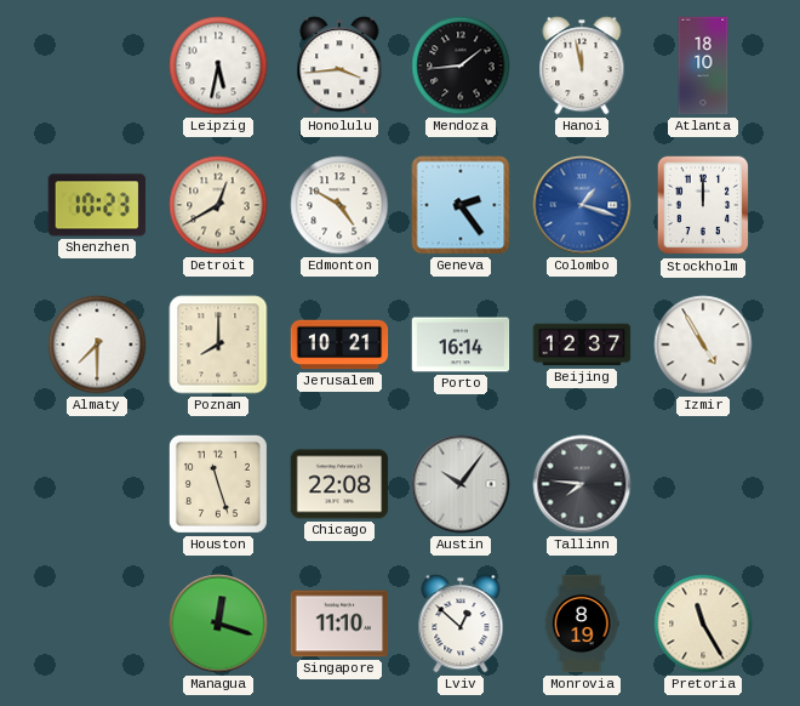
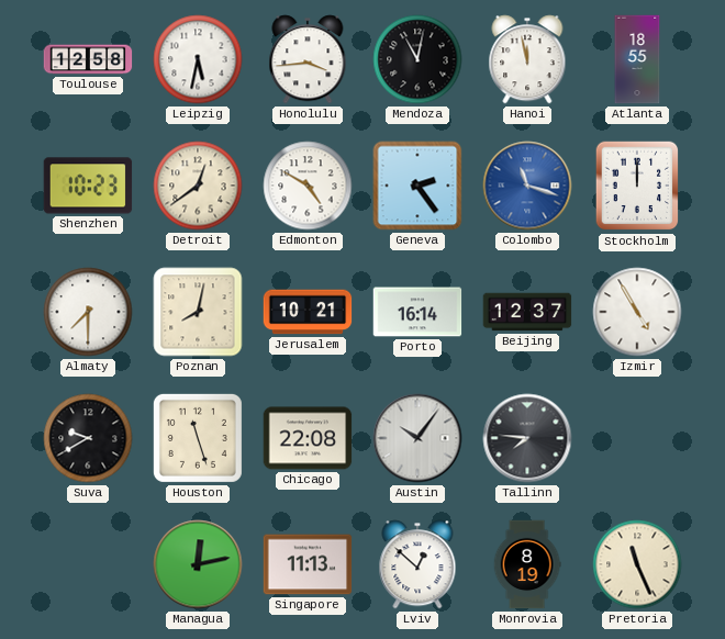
Toulouse: none -> 12:58 (88, 59)
Mendoza: 1:44 -> 11:02 (417, 59)
Atlanta: 18:10 -> 18:55 (637, 59)
Detroit: 12:40 -> 12:39 (198, 186)
Colombo: 1:18 -> 11:18 (527, 186)
Poznan: 8:00 -> 8:02 (198, 312)
Suva: none -> 9:40 (88, 438)
Managua: 12:18 -> 12:13 (198, 564)
Singapore: 11:10 -> 11:13 (308, 564)
Pretoria: 11:25 -> 11:26 (637, 564)
